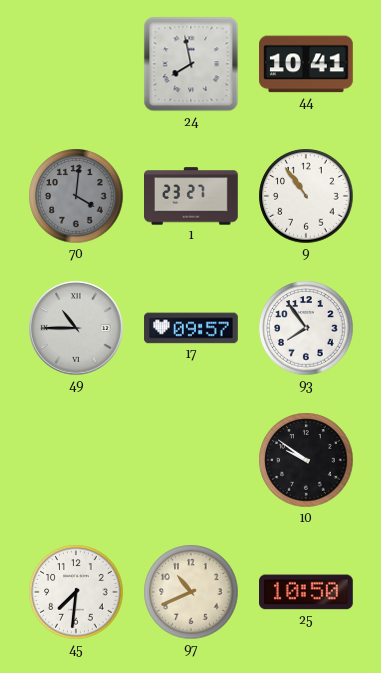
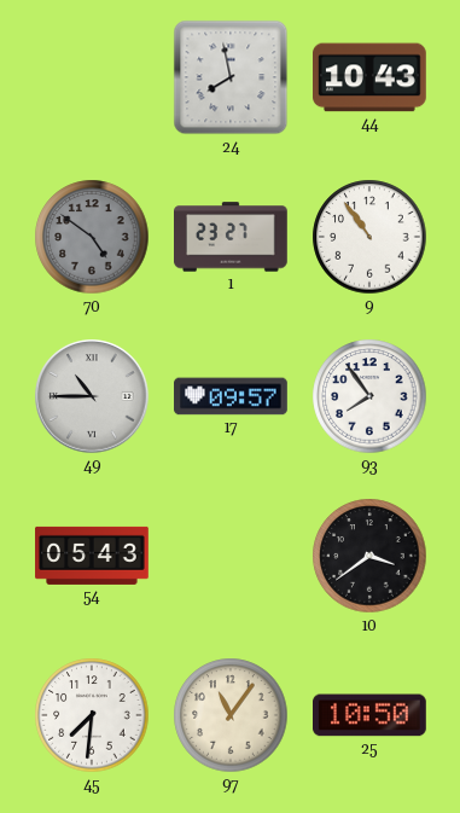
44: 10:41 -> 10:43 (371, 77)
70: 4:01 -> 4:51 (92, 237)
54: none -> 05:43 (92, 556)
10: 9:51 -> 3:39 (369, 556)
97: 10:41 -> 11:06 (231, 715)
